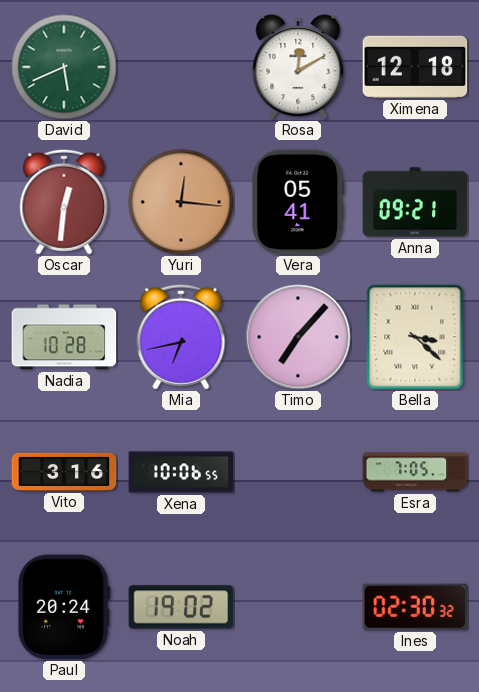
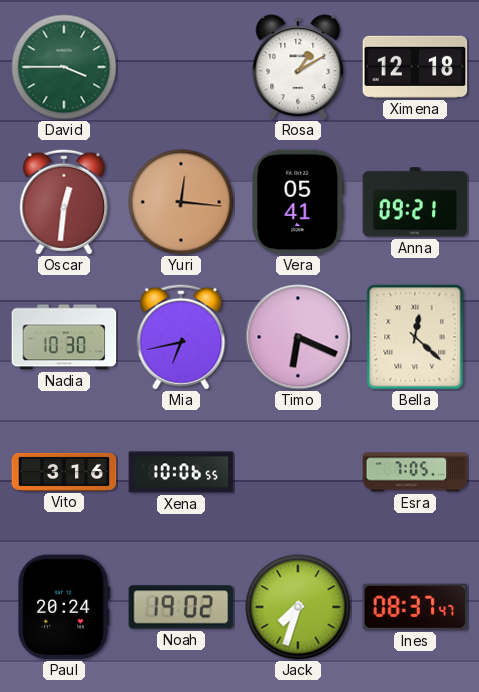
David: 5:41 -> 3:45 (64, 67)
Rosa: 12:10 -> 1:10 (298, 67)
Nadia: 10:28 -> 10:30 (64, 337)
Timo: 7:07 -> 6:19 (298, 337)
Bella: 3:22 -> 12:22 (415, 337)
Jack: none -> 7:33 (298, 607)
Ines: 02:30 -> 08:37 (415, 607)
